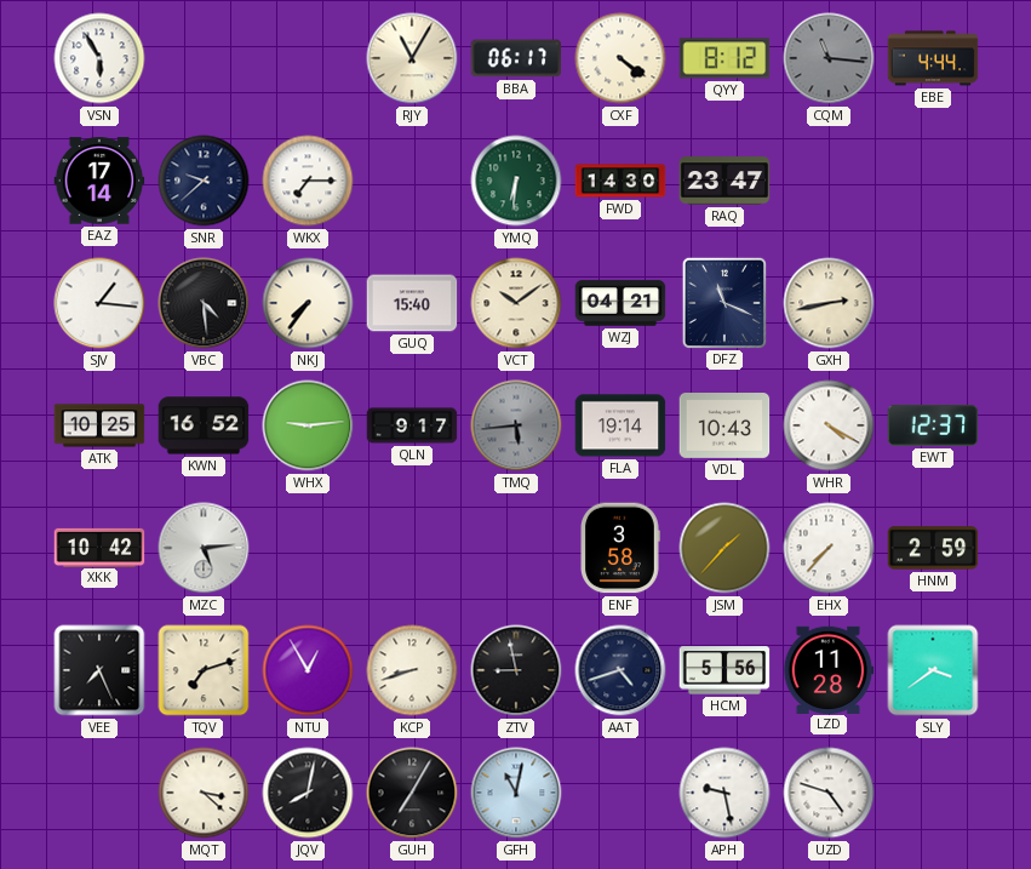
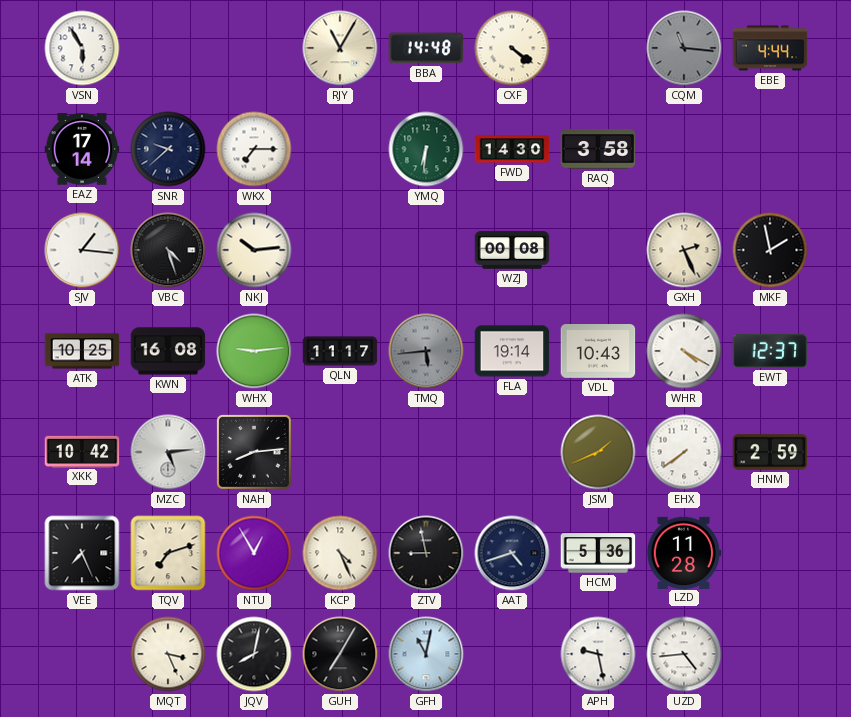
BBA: 06:17 -> 14:48 (426, 48)
QYY: 8:12 -> none (724, 58)
RAQ: 23:47 -> 3:58 (598, 149)
VBC: 4:29 -> 4:27 (168, 250)
NKJ: 7:36 -> 10:14 (254, 250)
GUQ: 15:40 -> none (412, 303)
VCT: 10:09 -> none (516, 303)
WZJ: 04:21 -> 00:08 (512, 250)
DFZ: 11:19 -> none (723, 302)
GXH: 2:43 -> 2:26 (684, 250)
MKF: none -> 1:58 (770, 250)
KWN: 16:52 -> 16:08 (168, 351)
QLN: 9:17 -> 11:17 (340, 351)
NAH: none -> 8:14 (254, 452)
ENF: 3:58 -> none (620, 548)
JSM: 1:37 -> 1:41 (598, 452)
EHX: 7:37 -> 7:39 (684, 452)
KCP: 8:42 -> 4:26 (340, 553)
HCM: 5:56 -> 5:36 (598, 553)
SLY: 3:39 -> none (933, 670)
MQT: 3:22 -> 3:26 (168, 654)
UZD: 4:48 -> 4:44 (684, 654)
